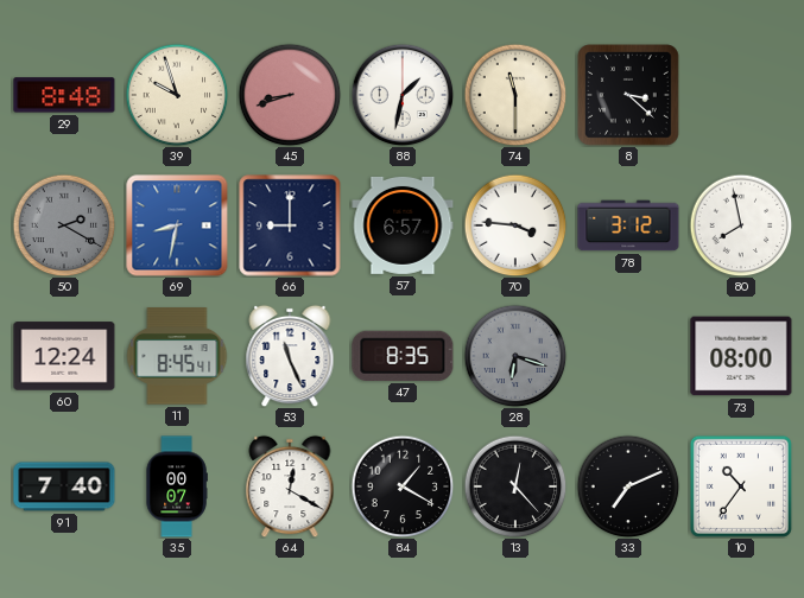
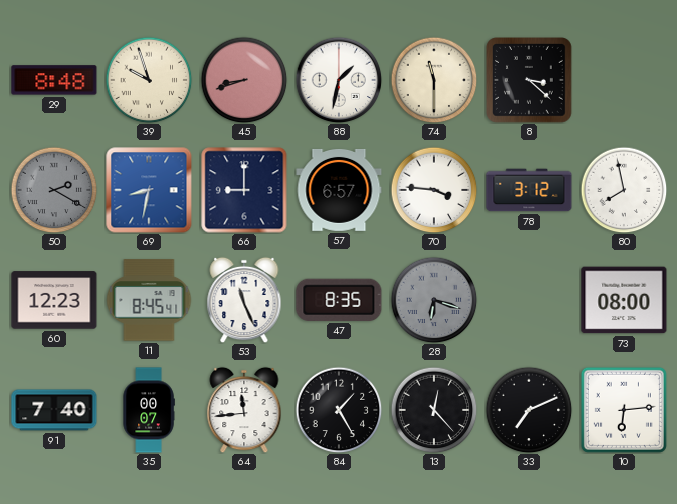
60: 12:24 -> 12:23 (54, 300)
64: 12:20 -> 11:44 (244, 410)
84: 1:20 -> 1:25 (339, 410)
10: 10:36 -> 6:14 (624, 410)
